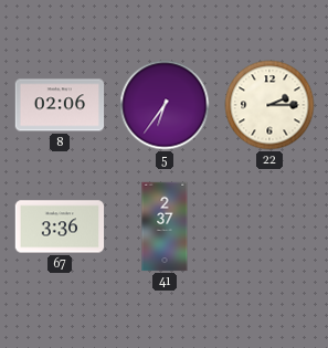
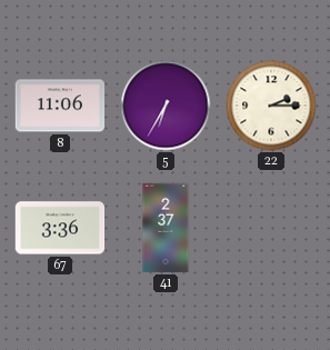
8: 02:06 -> 11:06 (60, 106)
5: 6:36 -> 6:35 (166, 106)
